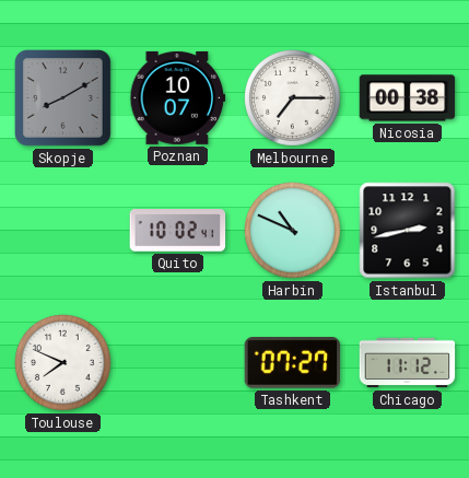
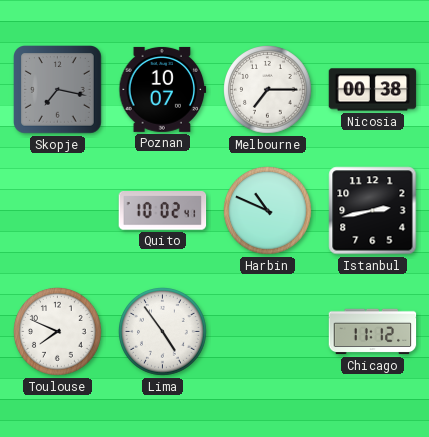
Skopje: 8:10 -> 7:17 (58, 90)
Lima: none -> 4:54 (163, 332)
Tashkent: 07:27 -> none (293, 363)
